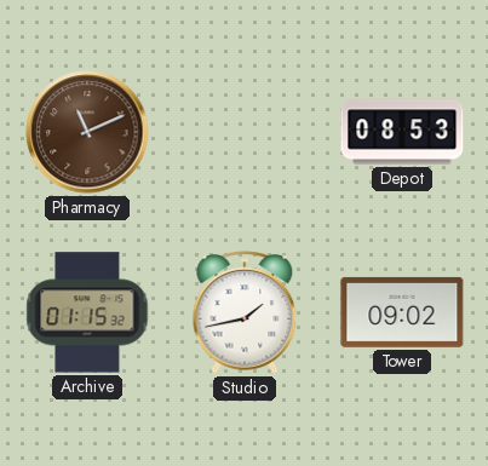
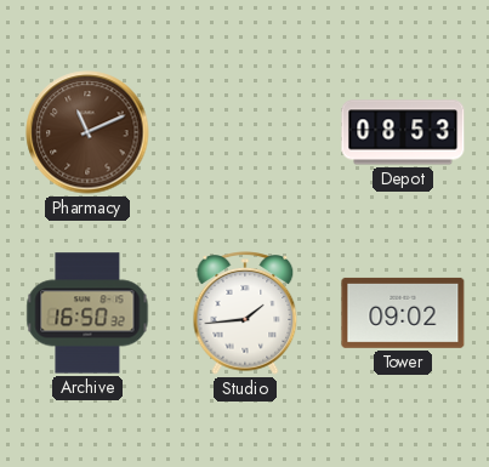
Archive: 01:15 -> 16:50 (87, 313)
Studio: 1:43 -> 1:44 (245, 313)
